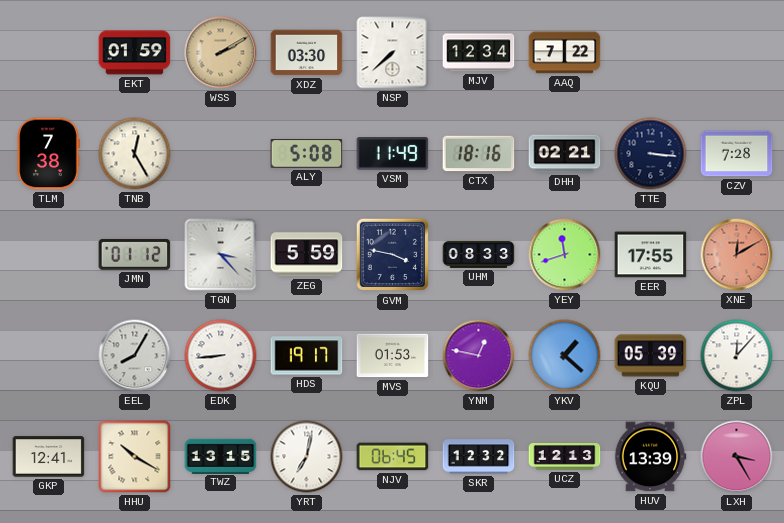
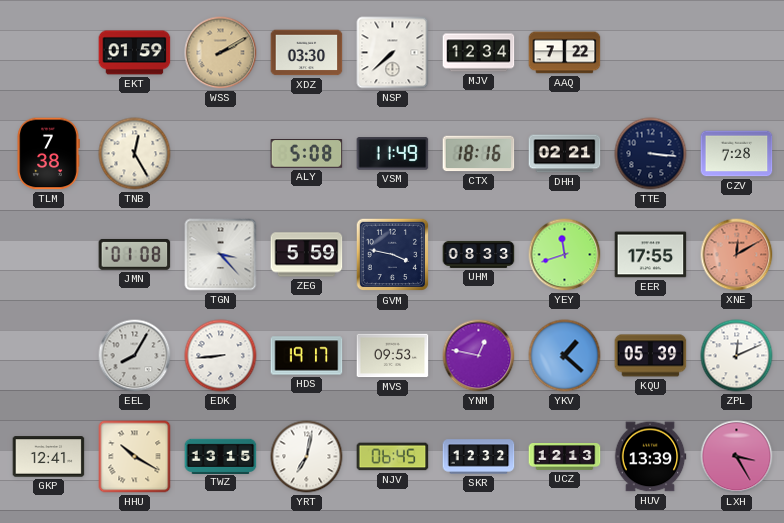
JMN: 01:12 -> 01:08 (135, 254)
MVS: 01:53 -> 09:53 (393, 356)
ZPL: 12:07 -> 12:11 (737, 356)
